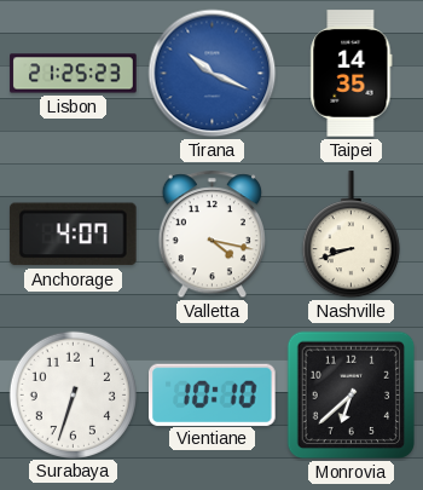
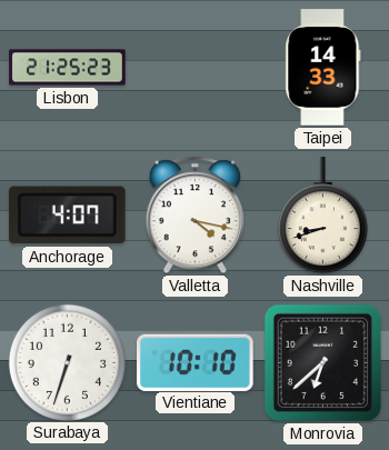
Tirana: 10:19 -> none (213, 74)
Taipei: 14:35 -> 14:33 (323, 68)
